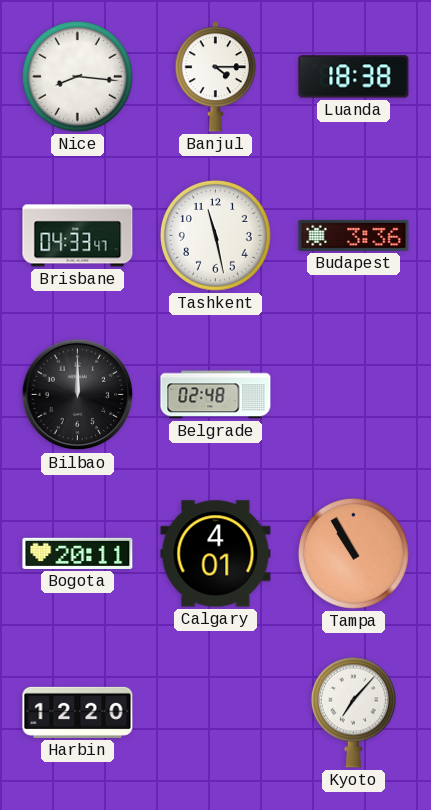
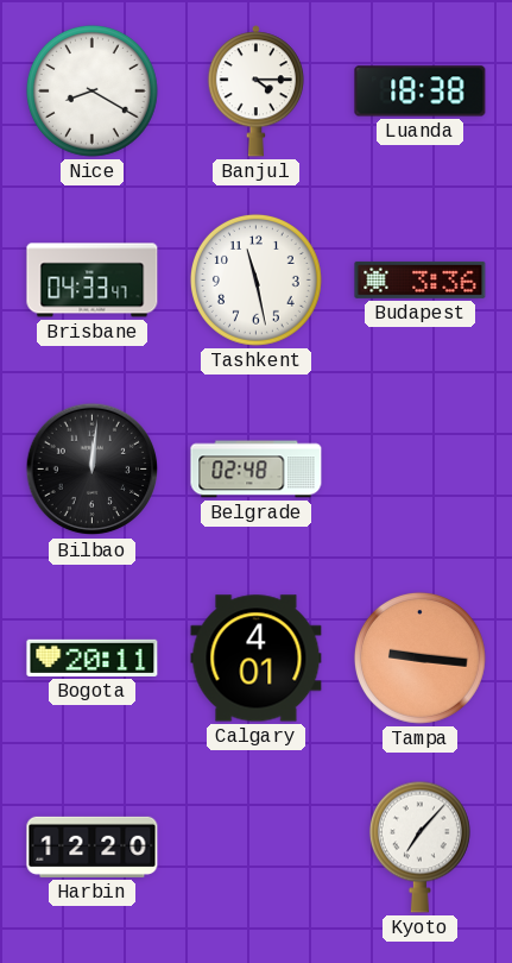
Nice: 8:16 -> 8:20 (91, 90)
Bilbao: 12:00 -> 12:01 (93, 470)
Tampa: 10:55 -> 9:16 (419, 657)
